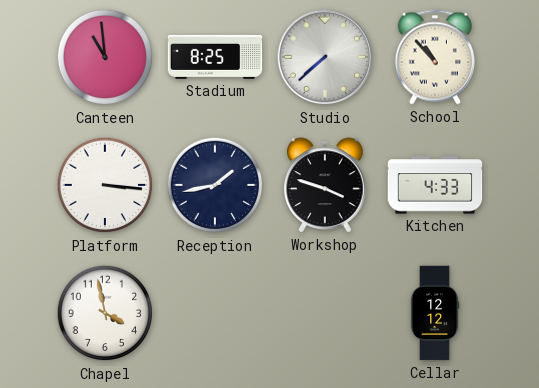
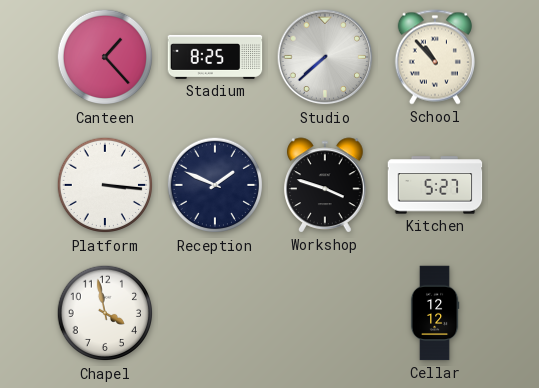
Canteen: 10:59 -> 1:23 (105, 57)
Reception: 1:43 -> 1:49 (215, 185)
Kitchen: 4:33 -> 5:27 (435, 185)
